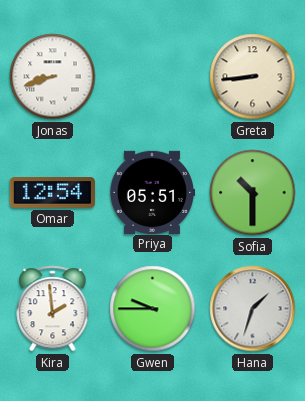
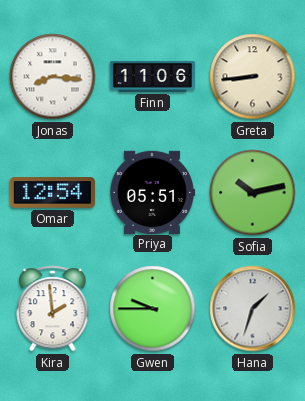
Jonas: 8:42 -> 8:16 (53, 77)
Finn: none -> 11:06 (153, 76)
Sofia: 10:30 -> 10:13 (253, 193)
